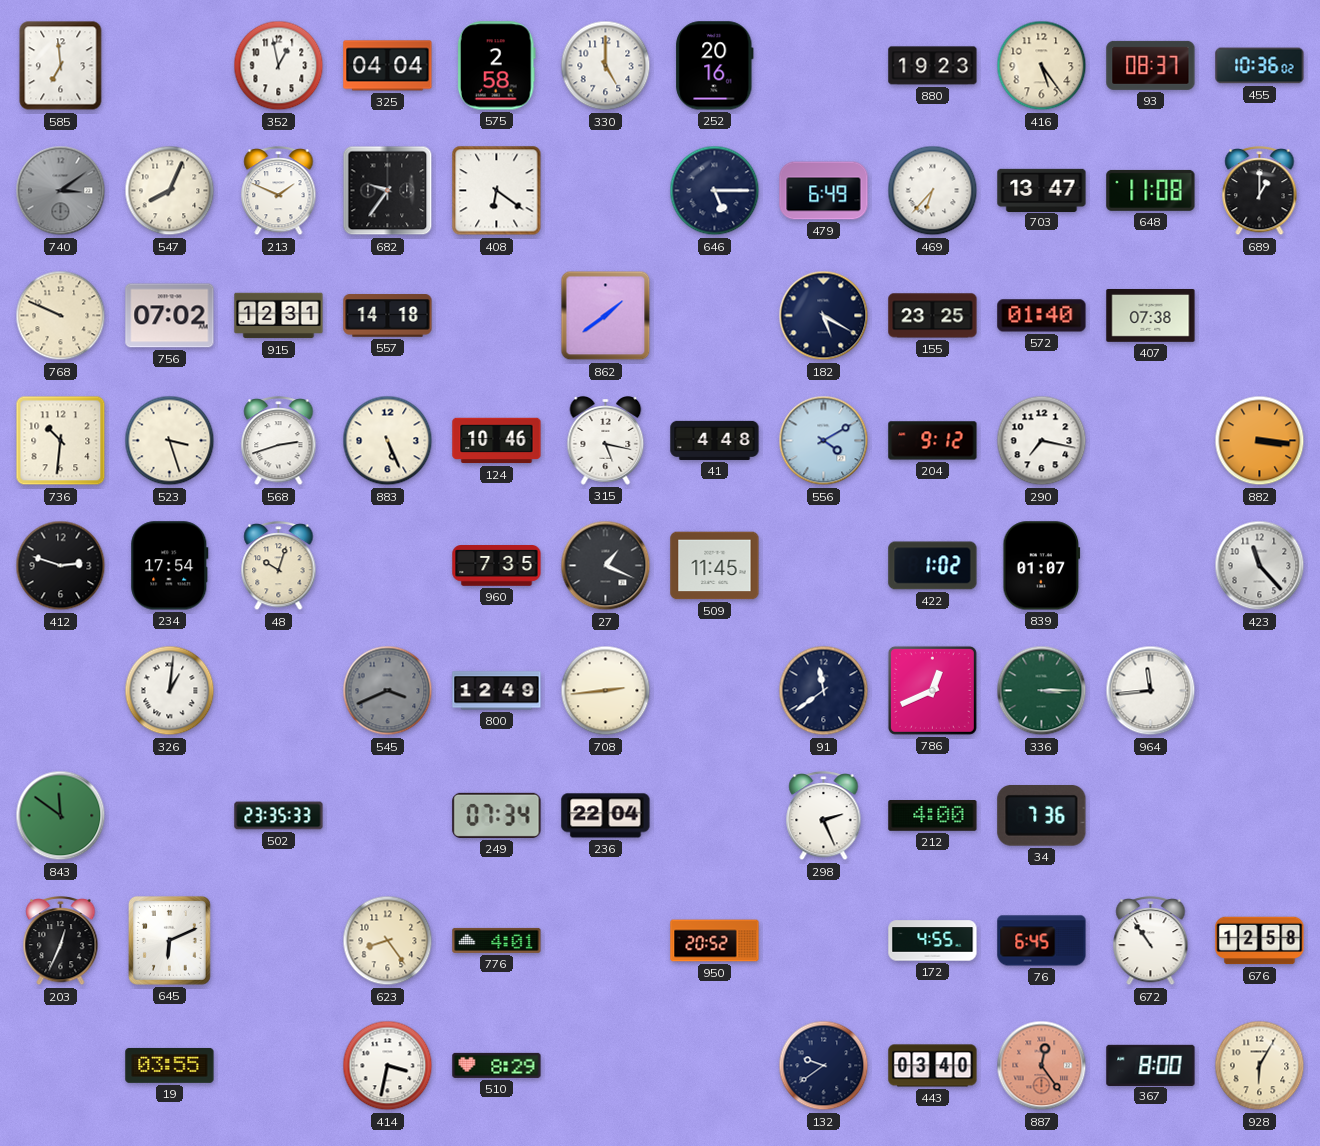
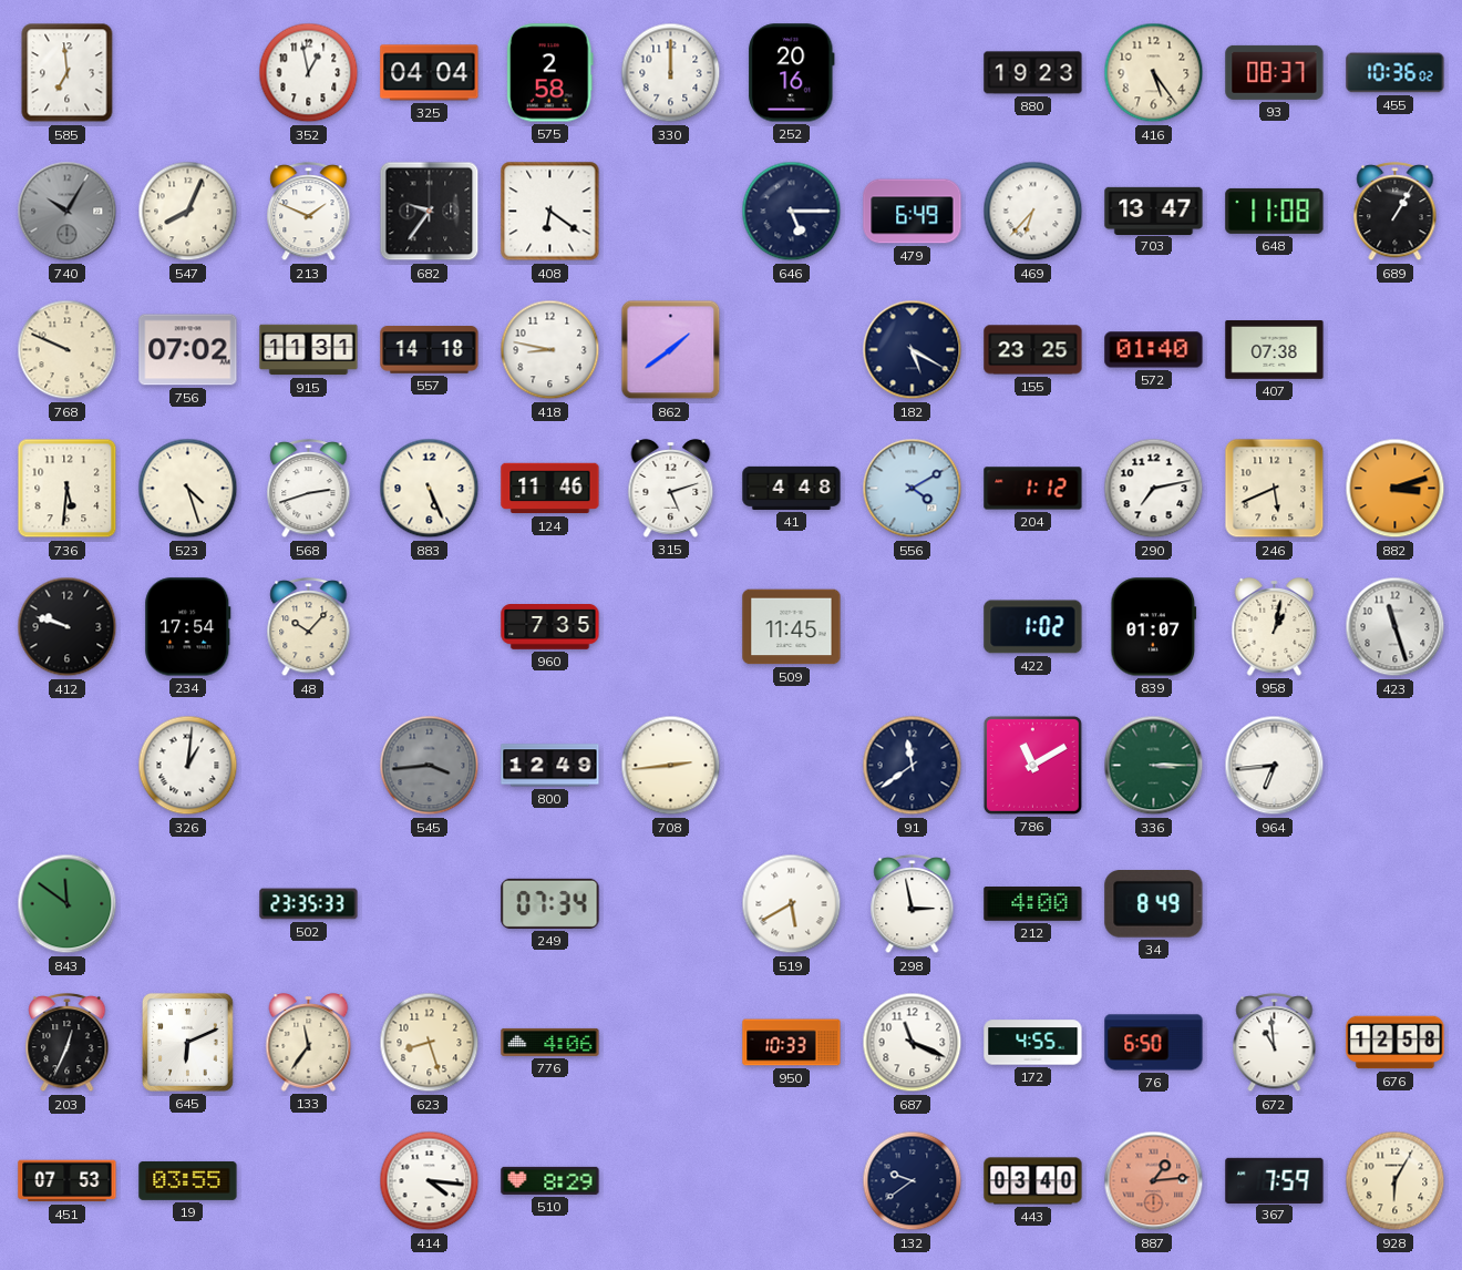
330: 5:00 -> 12:00 (671, 73)
740: 3:09 -> 10:05 (68, 212)
689: 1:00 -> 1:05 (1396, 212)
915: 12:31 -> 11:31 (309, 350)
418: none -> 8:47 (550, 350)
736: 10:31 -> 5:31 (68, 489)
523: 3:27 -> 4:27 (188, 489)
124: 10:46 -> 11:46 (550, 489)
315: 5:17 -> 5:12 (671, 489)
204: 9:12 -> 1:12 (1033, 489)
290: 7:17 -> 7:13 (1154, 489)
246: none -> 5:41 (1275, 489)
882: 3:16 -> 3:12 (1396, 489)
412: 2:48 -> 9:48 (68, 627)
48: 10:03 -> 10:07 (309, 627)
27: 1:19 -> none (606, 566)
958: none -> 1:02 (1275, 627)
423: 11:23 -> 11:27 (1396, 627)
545: 3:41 -> 3:44 (430, 766)
786: 12:41 -> 11:10 (1032, 765)
964: 11:44 -> 6:44 (1275, 766)
236: 22:04 -> none (606, 816)
519: none -> 5:40 (792, 904)
298: 2:26 -> 2:58 (913, 904)
34: 7:36 -> 8:49 (1154, 904)
133: none -> 11:36 (309, 1043)
623: 8:24 -> 8:27 (430, 1043)
776: 4:01 -> 4:06 (550, 1042)
950: 20:52 -> 10:33 (792, 1043)
687: none -> 11:19 (913, 1043)
76: 6:45 -> 6:50 (1154, 1043)
672: 10:54 -> 10:59 (1275, 1043)
451: none -> 07:53 (68, 1181)
414: 3:32 -> 4:16 (430, 1181)
887: 12:24 -> 1:14 (1154, 1181)
367: 8:00 -> 7:59 (1275, 1180)
